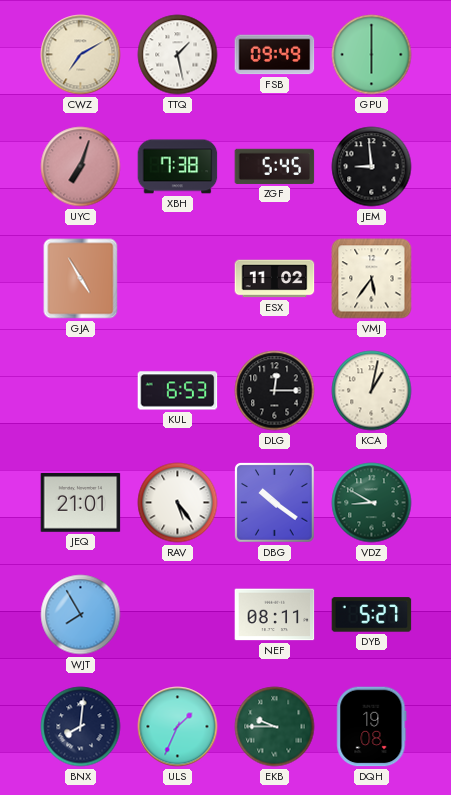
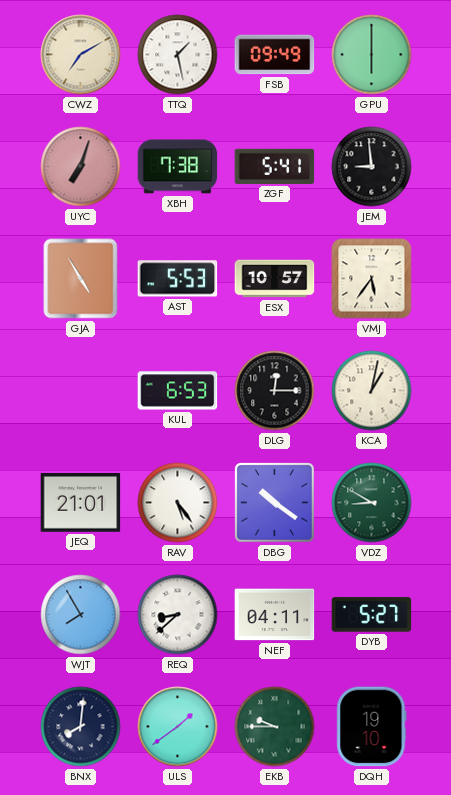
ZGF: 5:45 -> 5:41 (275, 166)
AST: none -> 5:53 (178, 279)
ESX: 11:02 -> 10:57 (275, 279)
REQ: none -> 8:38 (178, 615)
NEF: 08:11 -> 04:11 (275, 615)
ULS: 1:34 -> 1:39 (178, 727)
DQH: 19:08 -> 19:10 (372, 727)
